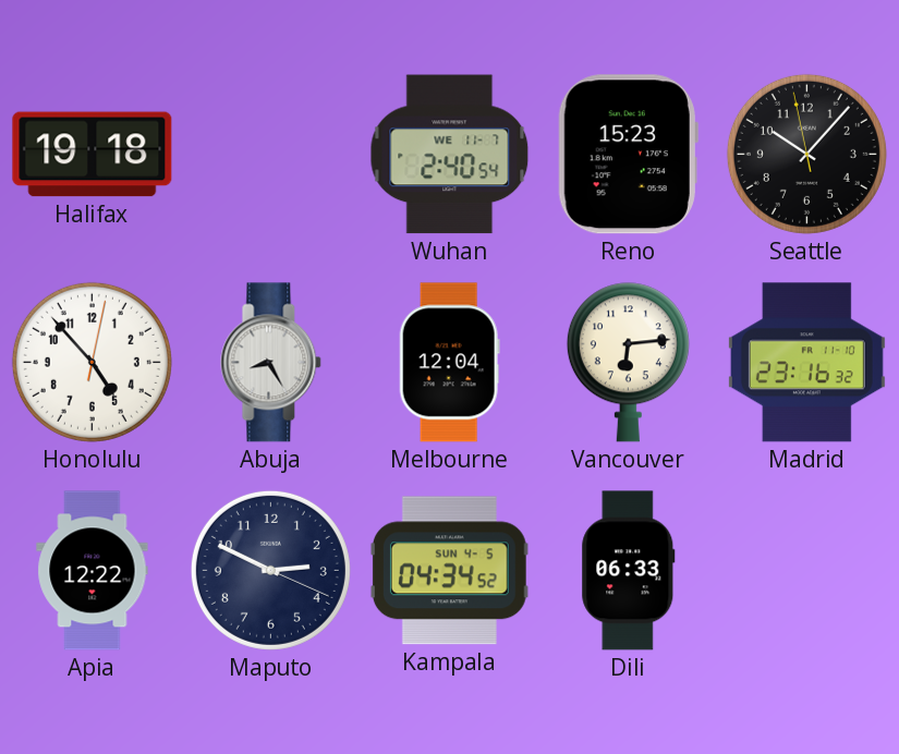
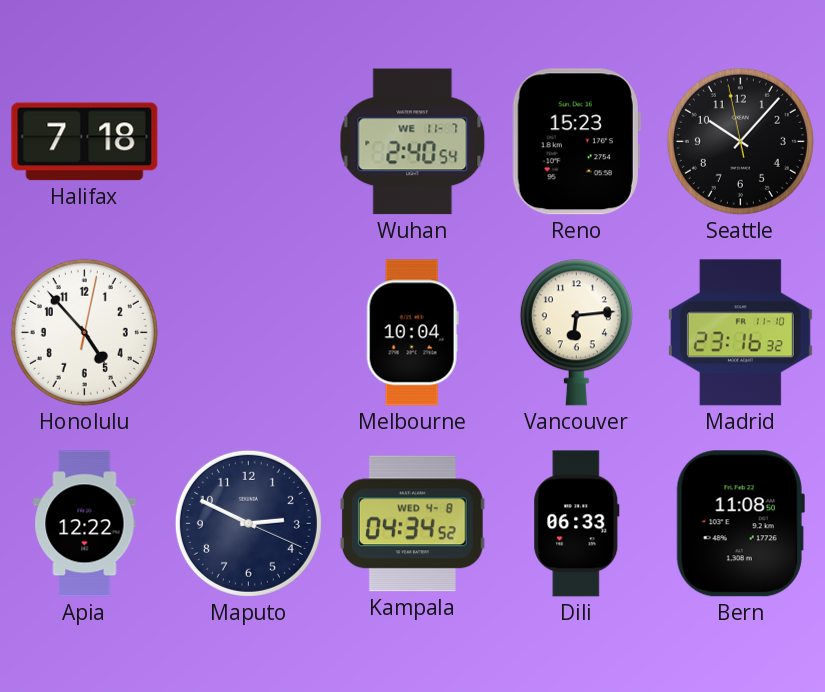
Halifax: 19:18 -> 7:18 (85, 142)
Abuja: 8:25 -> none (271, 363)
Melbourne: 12:04 -> 10:04 (412, 333)
Kampala date: SUN 4-5 -> WED 4-8 (412, 524)
Bern: none -> 11:08 (740, 524)
